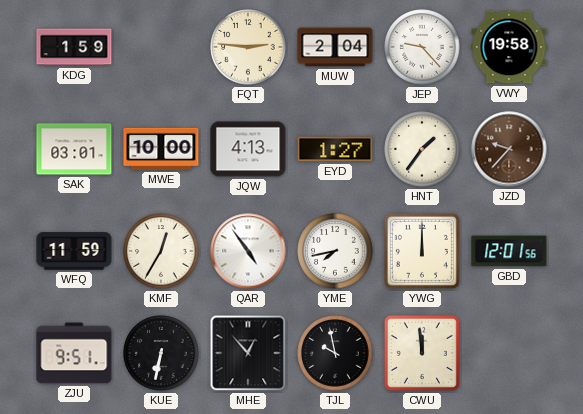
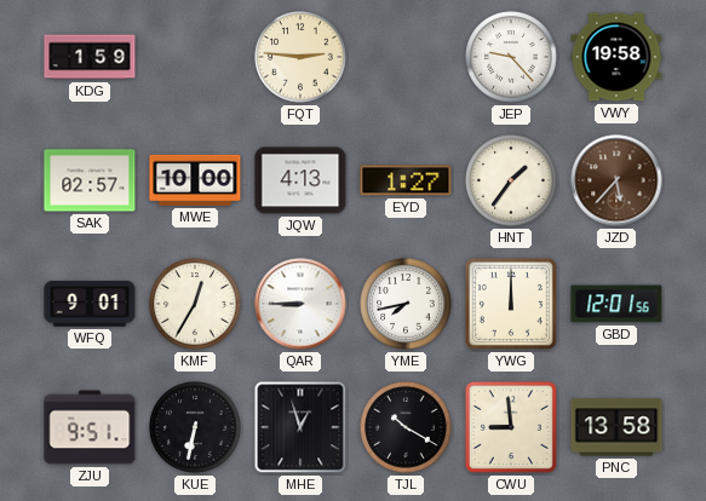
MUW: 2:04 -> none (335, 47)
SAK: 03:01 -> 02:57 (90, 180)
JZD: 9:37 -> 5:37 (616, 180)
WFQ: 11:59 -> 9:01 (90, 304)
QAR: 4:54 -> 8:45 (300, 304)
MHE: 12:53 -> 12:57 (300, 427)
TJL: 9:58 -> 10:20 (406, 427)
CWU: 11:59 -> 8:59 (511, 427)
PNC: none -> 13:58 (616, 427)
